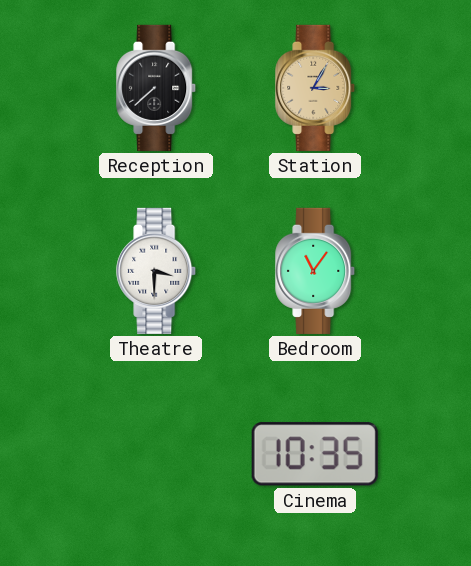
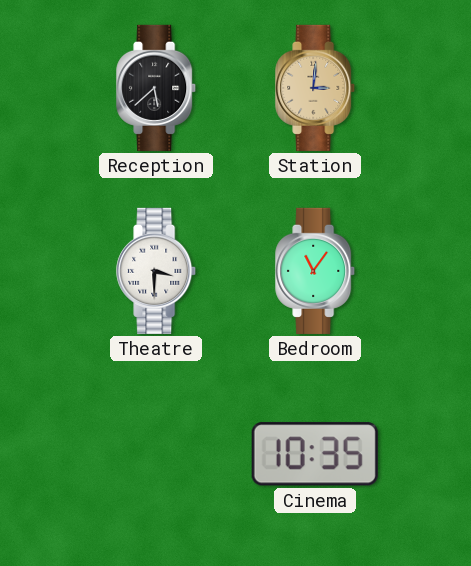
Reception: 7:38 -> 5:38 (157, 88)
Station: 3:05 -> 3:01 (316, 88)
